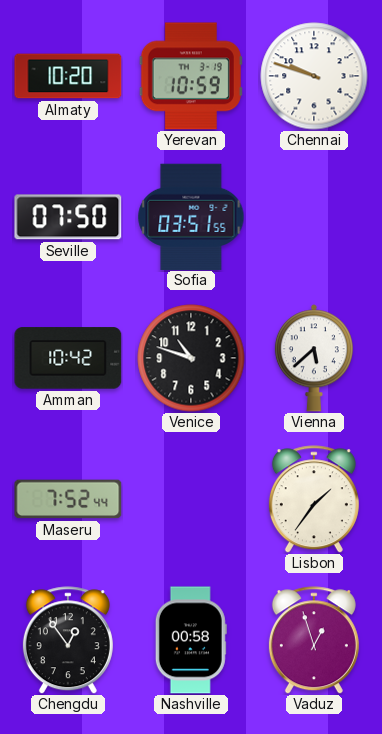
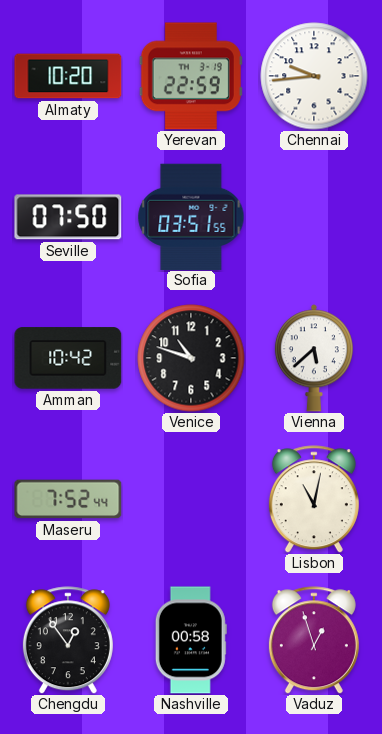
Yerevan: 10:59 -> 22:59 (191, 76)
Chennai: 9:48 -> 9:44 (314, 76)
Lisbon: 1:36 -> 11:02 (314, 499)
